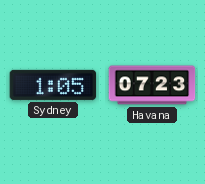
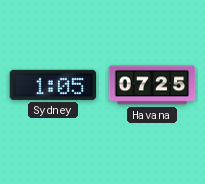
Havana: 07:23 -> 07:25 (152, 85)
